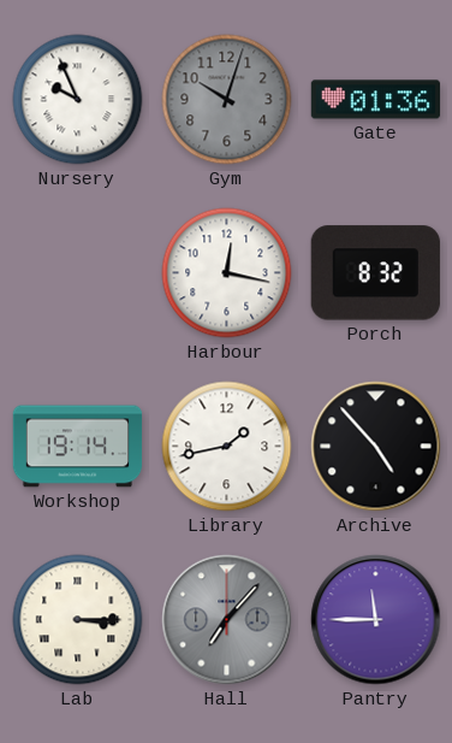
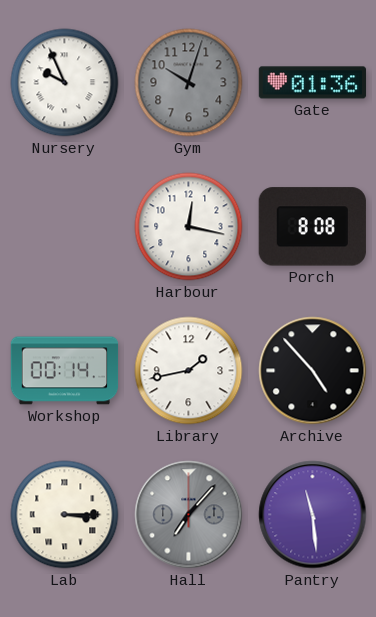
Porch: 8:32 -> 8:08 (312, 227)
Workshop: 19:14 -> 00:14 (65, 371)
Pantry: 11:45 -> 11:29 (313, 515)
